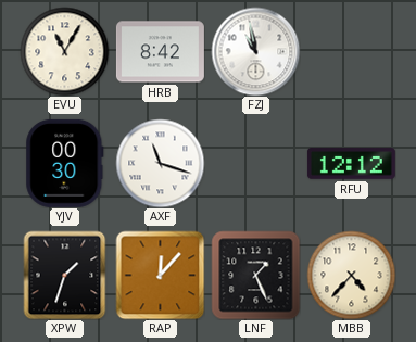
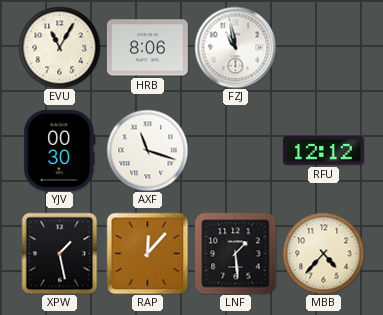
HRB: 8:42 -> 8:06 (147, 48)
XPW: 1:33 -> 1:28 (60, 253)
LNF: 1:26 -> 1:29 (235, 253)
